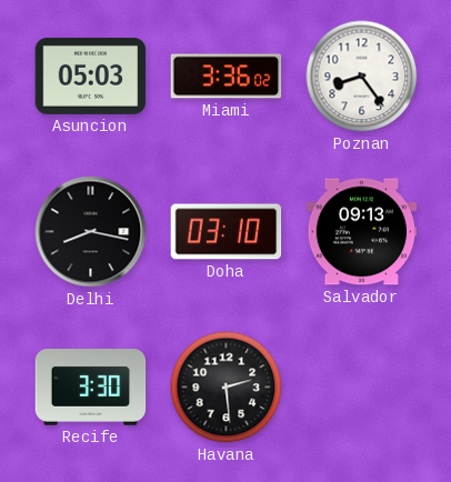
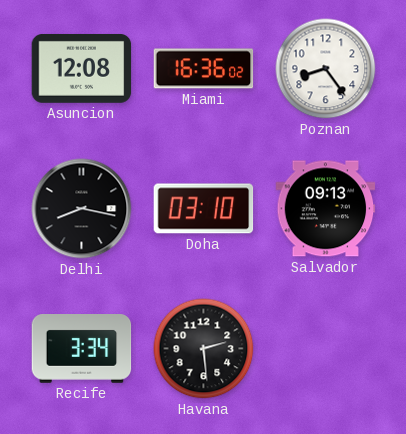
Asuncion: 05:03 -> 12:08 (82, 68)
Miami: 3:36 -> 16:36 (204, 69)
Recife: 3:30 -> 3:34 (82, 349)
